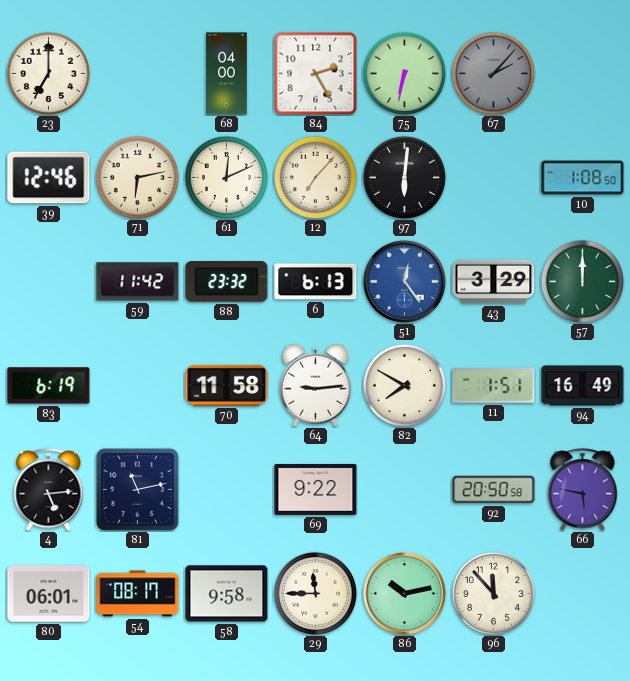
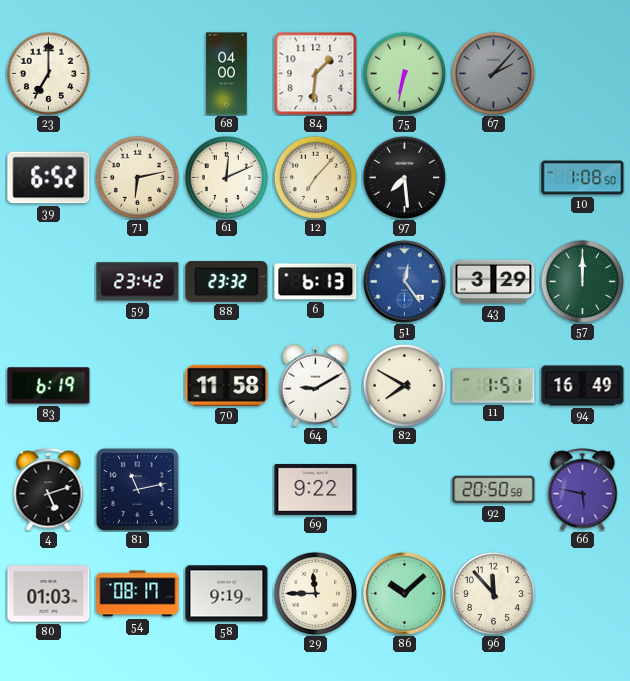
84: 2:25 -> 1:31 (315, 73)
39: 12:46 -> 6:52 (49, 178)
97: 6:01 -> 7:29 (404, 177)
59: 11:42 -> 23:42 (138, 282)
64: 9:14 -> 9:10 (316, 385)
4: 5:14 -> 5:12 (49, 490)
80: 06:01 -> 01:03 (49, 594)
58: 9:58 -> 9:19 (227, 594)
86: 10:13 -> 10:08 (404, 593)
